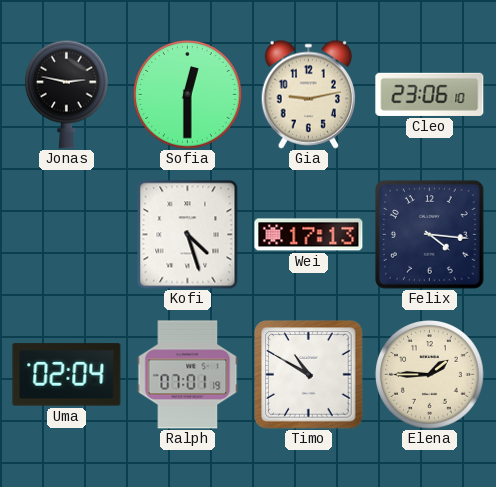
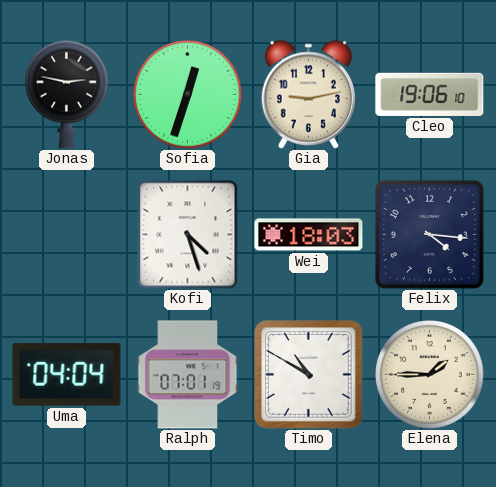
Sofia: 12:30 -> 12:33 (188, 95)
Cleo: 23:06 -> 19:06 (430, 94)
Wei: 17:13 -> 18:03 (309, 235)
Uma: 02:04 -> 04:04 (67, 375)
